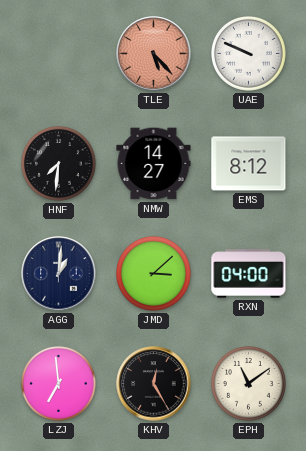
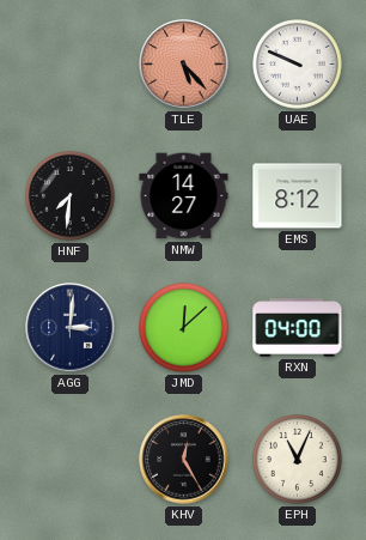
AGG: 1:01 -> 3:01 (71, 328)
JMD: 3:08 -> 12:08 (184, 328)
LZJ: 6:59 -> none (59, 384)
EPH: 11:09 -> 11:04 (298, 460)
